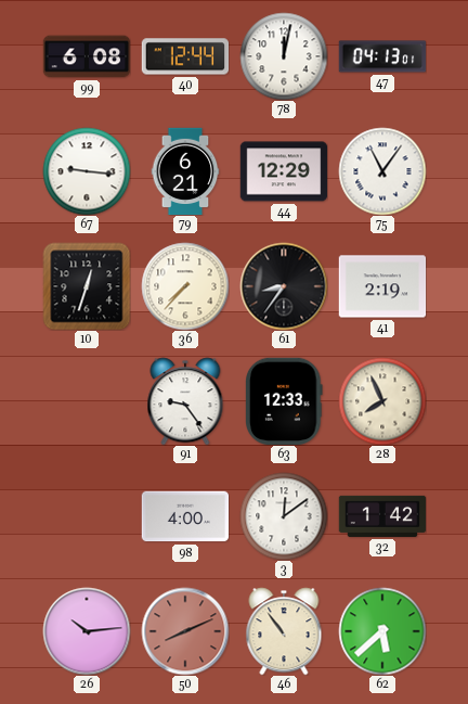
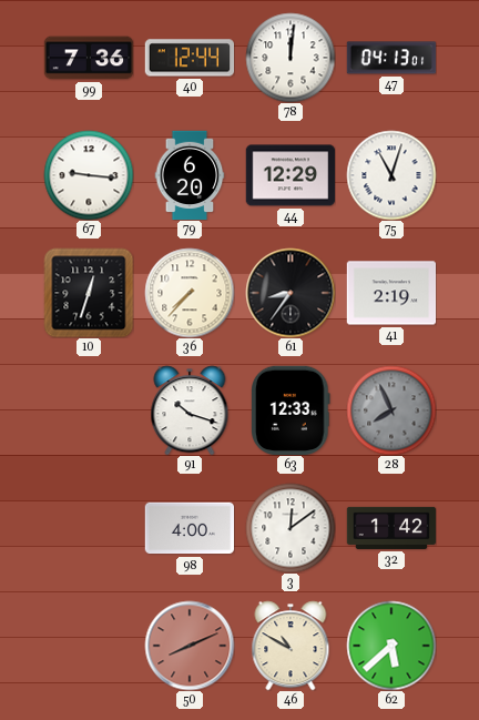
99: 6:08 -> 7:36 (89, 58)
78: 12:02 -> 12:01 (291, 58)
79: 6:21 -> 6:20 (190, 175)
75: 11:06 -> 11:03 (391, 175)
91: 9:24 -> 10:18 (190, 410)
28 dial: cream -> grey (391, 410)
26: 10:14 -> none (87, 631)
46: 10:54 -> 10:50 (291, 646)
